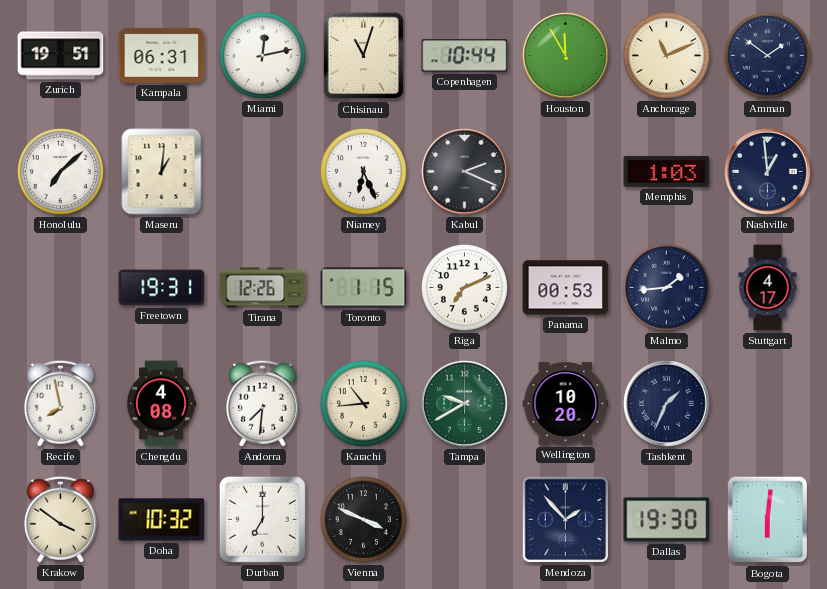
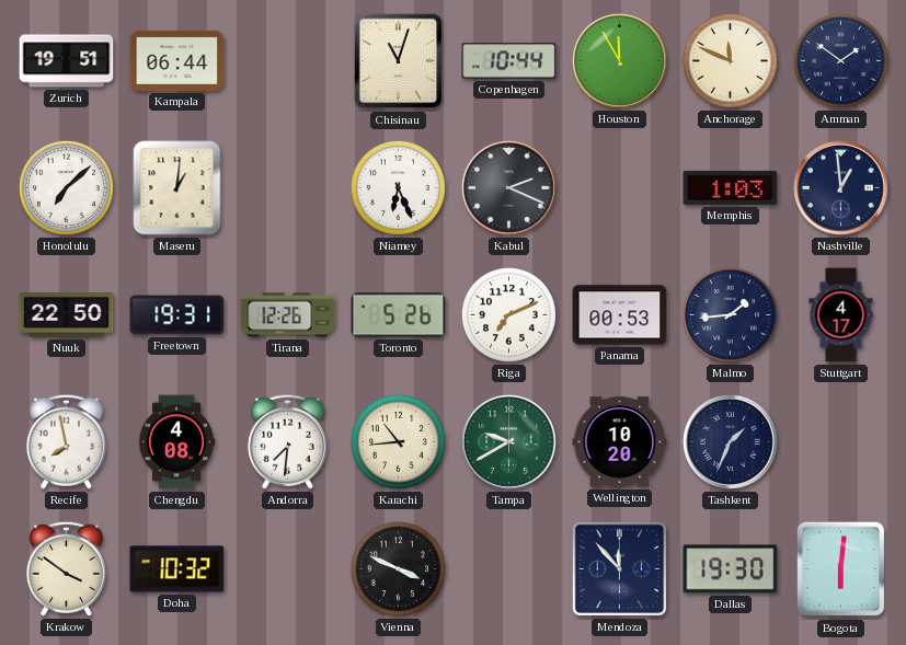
Kampala: 06:31 -> 06:44 (177, 60)
Miami: 12:13 -> none (262, 55)
Anchorage: 11:11 -> 11:49 (730, 60)
Nuuk: none -> 22:50 (67, 315)
Toronto: 1:15 -> 5:26 (399, 315)
Durban: 7:00 -> none (262, 519)
Mendoza: 1:53 -> 11:53 (619, 568)
